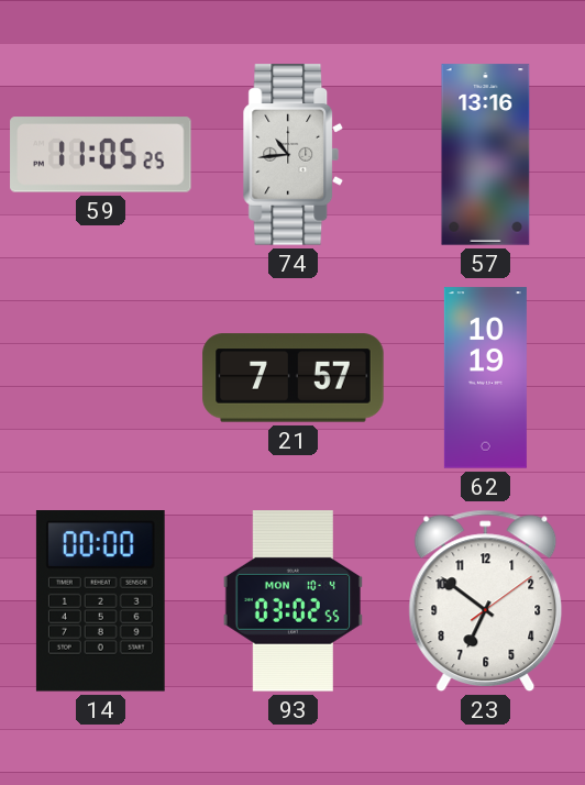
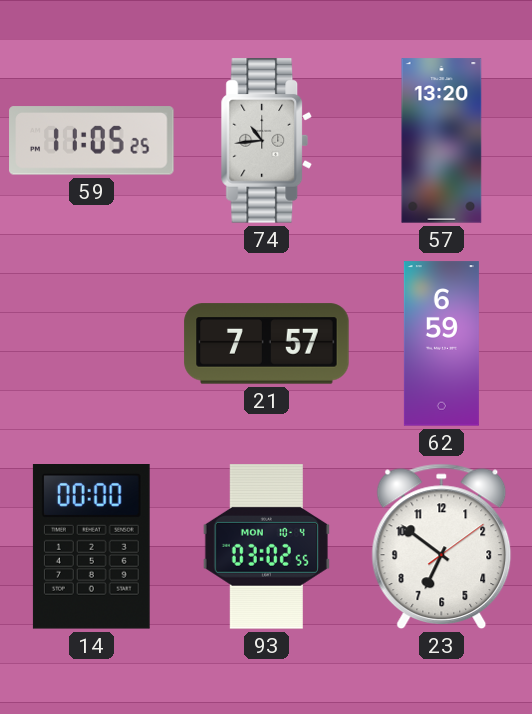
57: 13:16 -> 13:20 (442, 141)
62: 10:19 -> 6:59 (441, 344)
